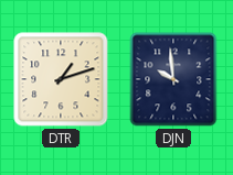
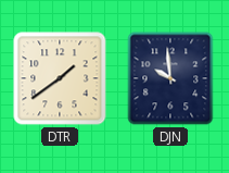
DTR: 1:12 -> 1:39 (60, 78)
